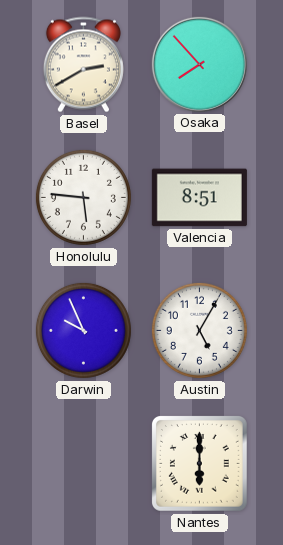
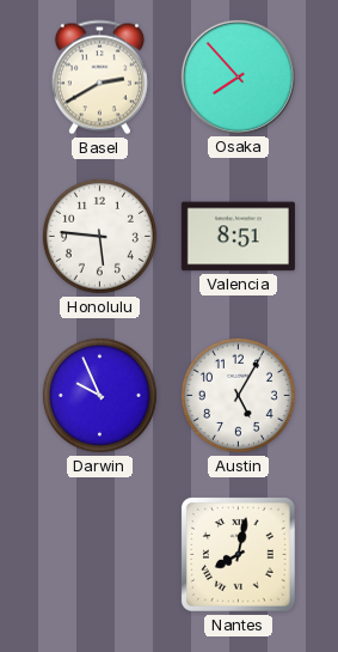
Nantes: 6:00 -> 8:02 (238, 554)
